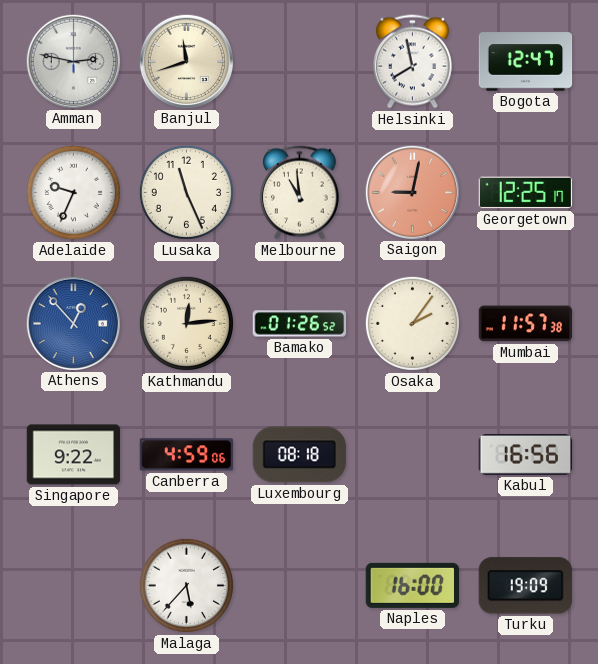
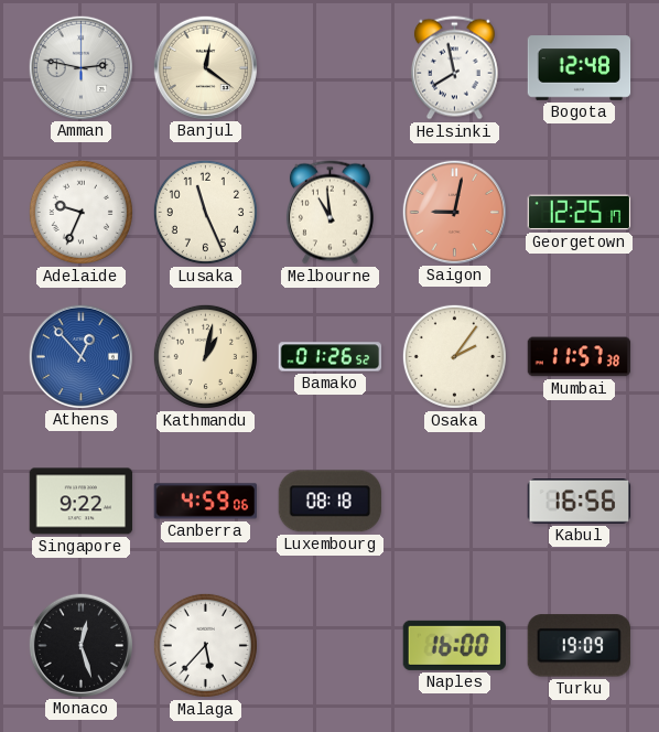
Banjul: 11:42 -> 12:21 (205, 67)
Bogota: 12:47 -> 12:48 (580, 68)
Kathmandu: 12:14 -> 1:02 (205, 356)
Monaco: none -> 12:27 (80, 645)
